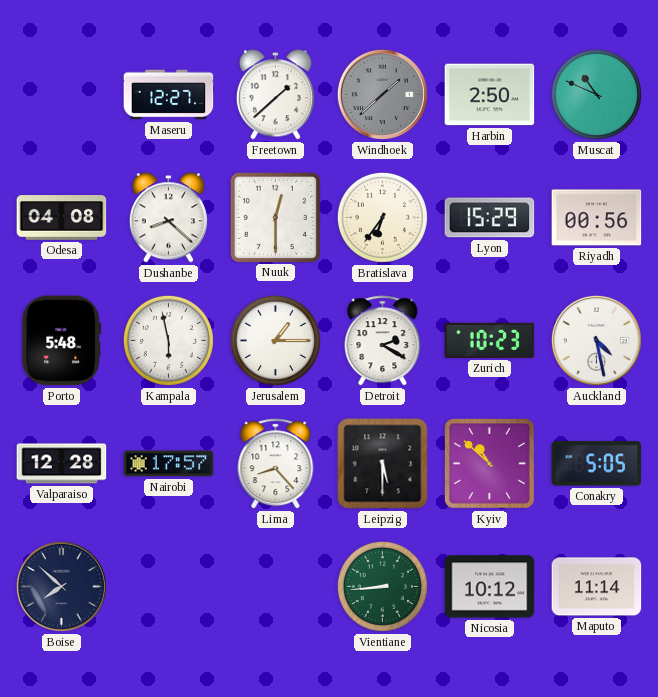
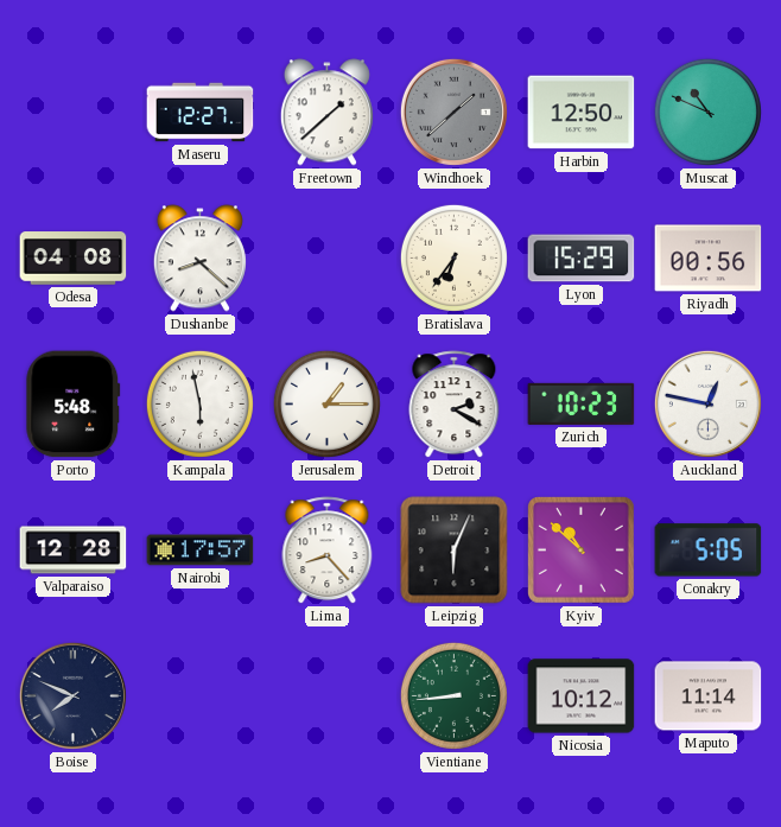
Harbin: 2:50 -> 12:50 (582, 113)
Nuuk: 12:30 -> none (275, 217)
Auckland: 4:28 -> 12:47 (707, 403)
Leipzig: 5:30 -> 6:04 (455, 551)
Boise: 7:52 -> 7:49 (72, 695)
